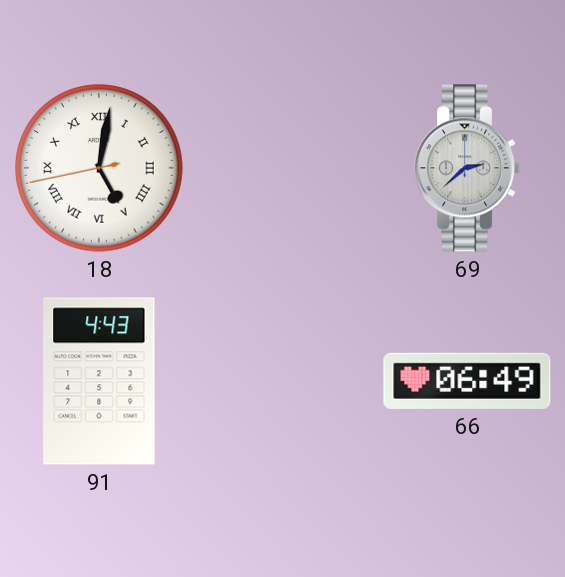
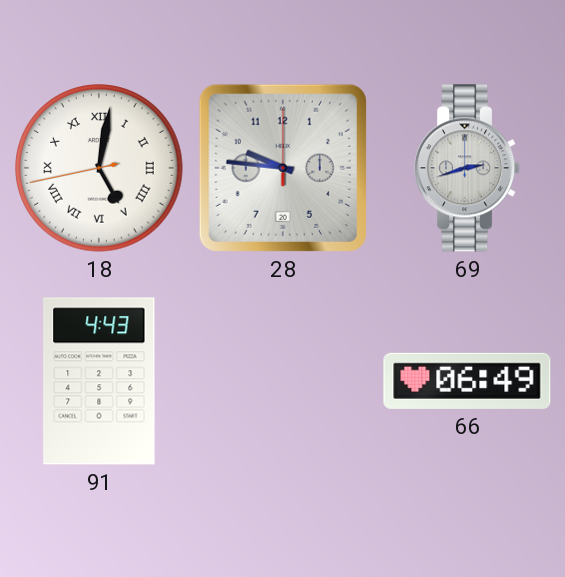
28: none -> 9:46 (283, 168)
69: 2:38 -> 2:42 (468, 168)
